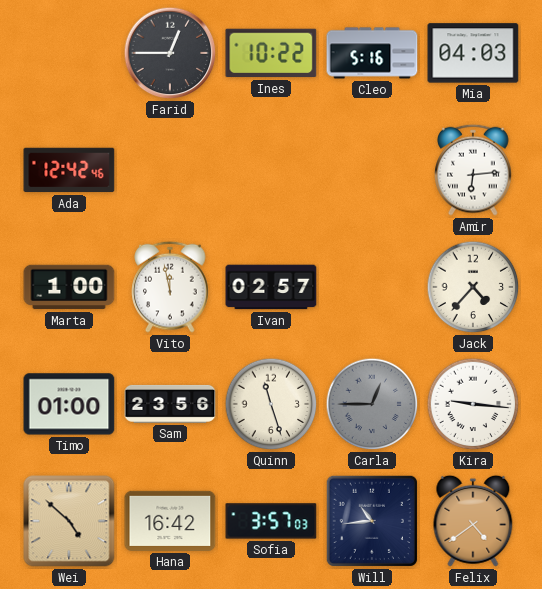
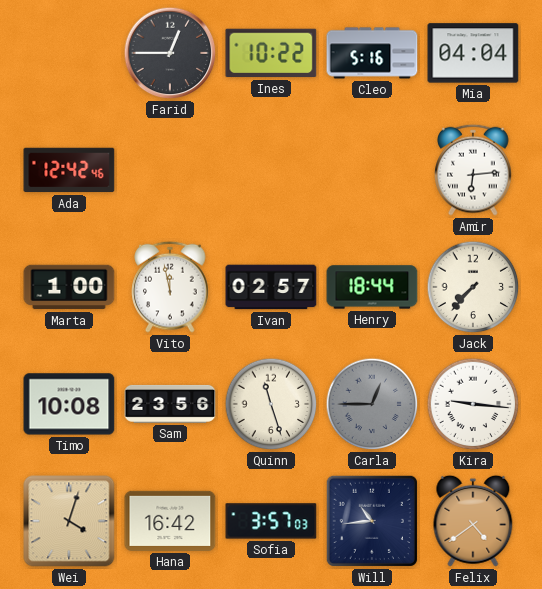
Mia: 04:03 -> 04:04 (473, 53)
Henry: none -> 18:44 (372, 287)
Jack: 4:37 -> 7:37 (473, 287)
Timo: 01:00 -> 10:08 (69, 404)
Wei: 4:52 -> 4:03 (69, 521)
